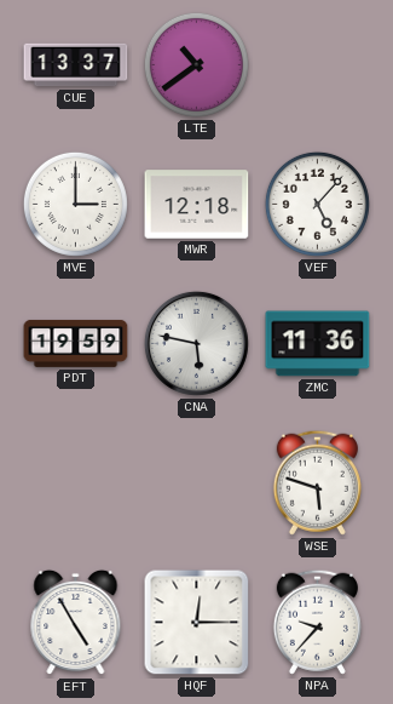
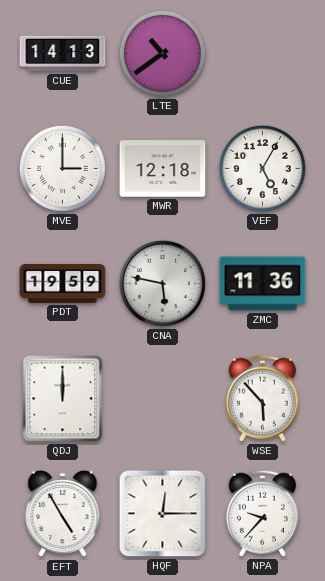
CUE: 13:37 -> 14:13 (63, 54)
VEF: 5:07 -> 5:05 (262, 168)
QDJ: none -> 12:00 (63, 399)
WSE: 5:48 -> 5:53 (262, 398)
